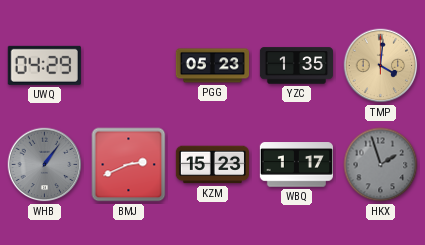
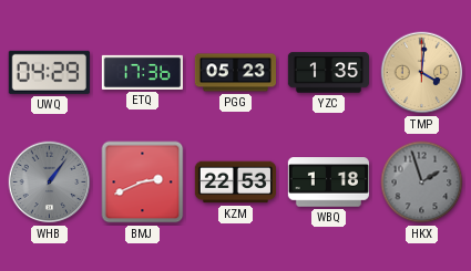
ETQ: none -> 17:36 (142, 72)
KZM: 15:23 -> 22:53 (235, 183)
WBQ: 1:17 -> 1:18 (328, 183)
